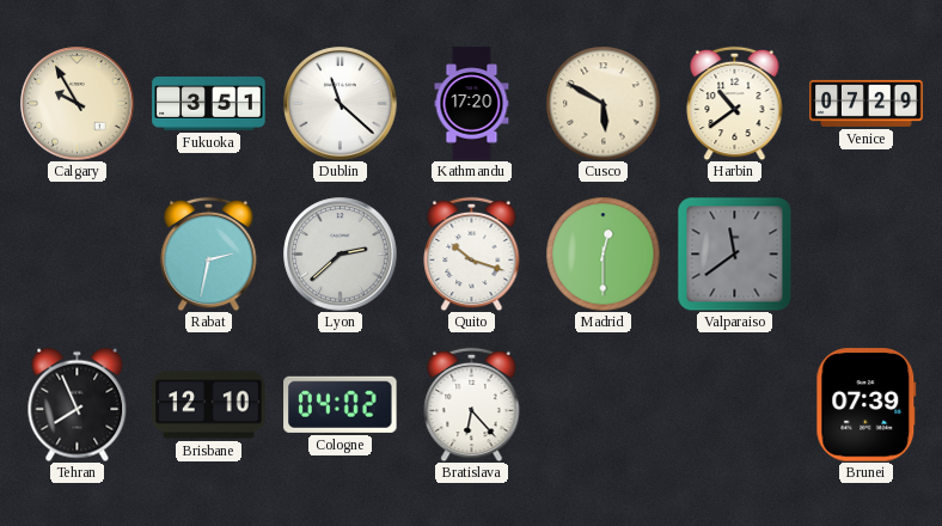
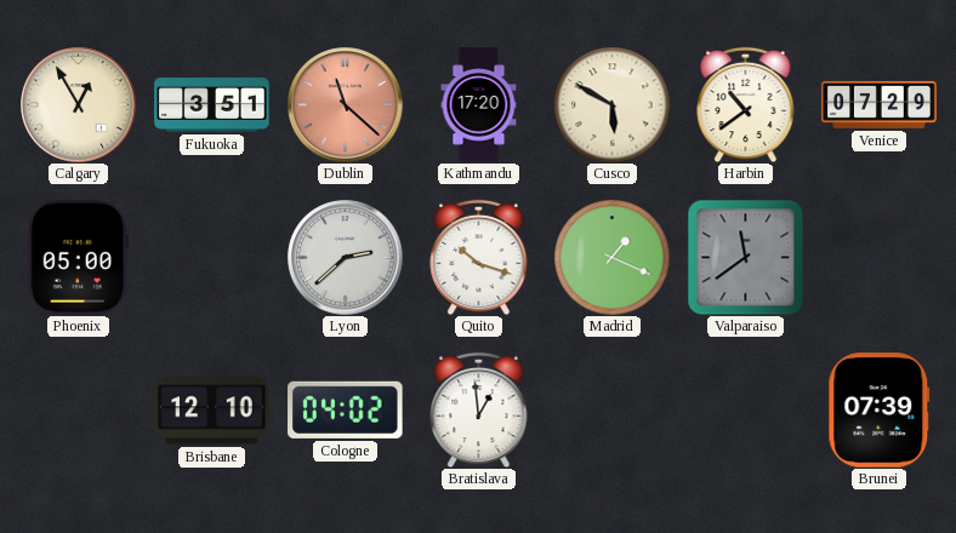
Calgary: 9:55 -> 12:55 (79, 105)
Dublin dial: white -> salmon (346, 105)
Phoenix: none -> 05:00 (78, 258)
Rabat: 2:32 -> none (209, 253)
Madrid: 12:30 -> 1:19 (611, 257)
Tehran: 7:56 -> none (78, 404)
Bratislava: 6:23 -> 12:59 (479, 409)
